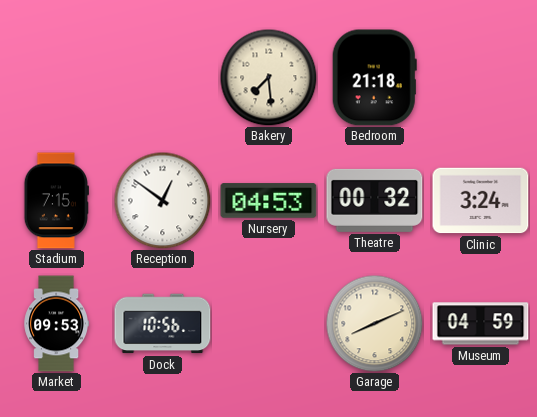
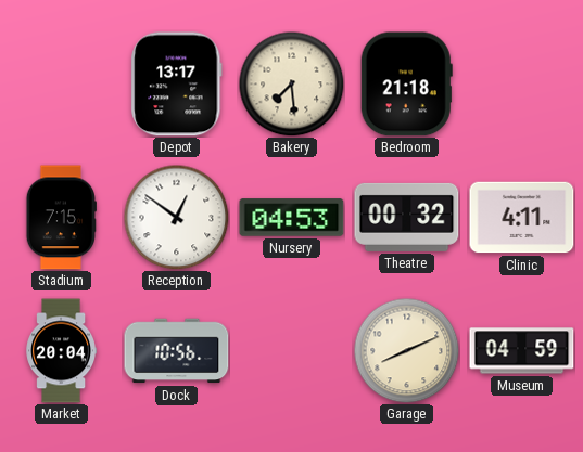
Depot: none -> 13:17 (177, 85)
Clinic: 3:24 -> 4:11 (522, 218)
Market: 09:53 -> 20:04 (61, 351)
